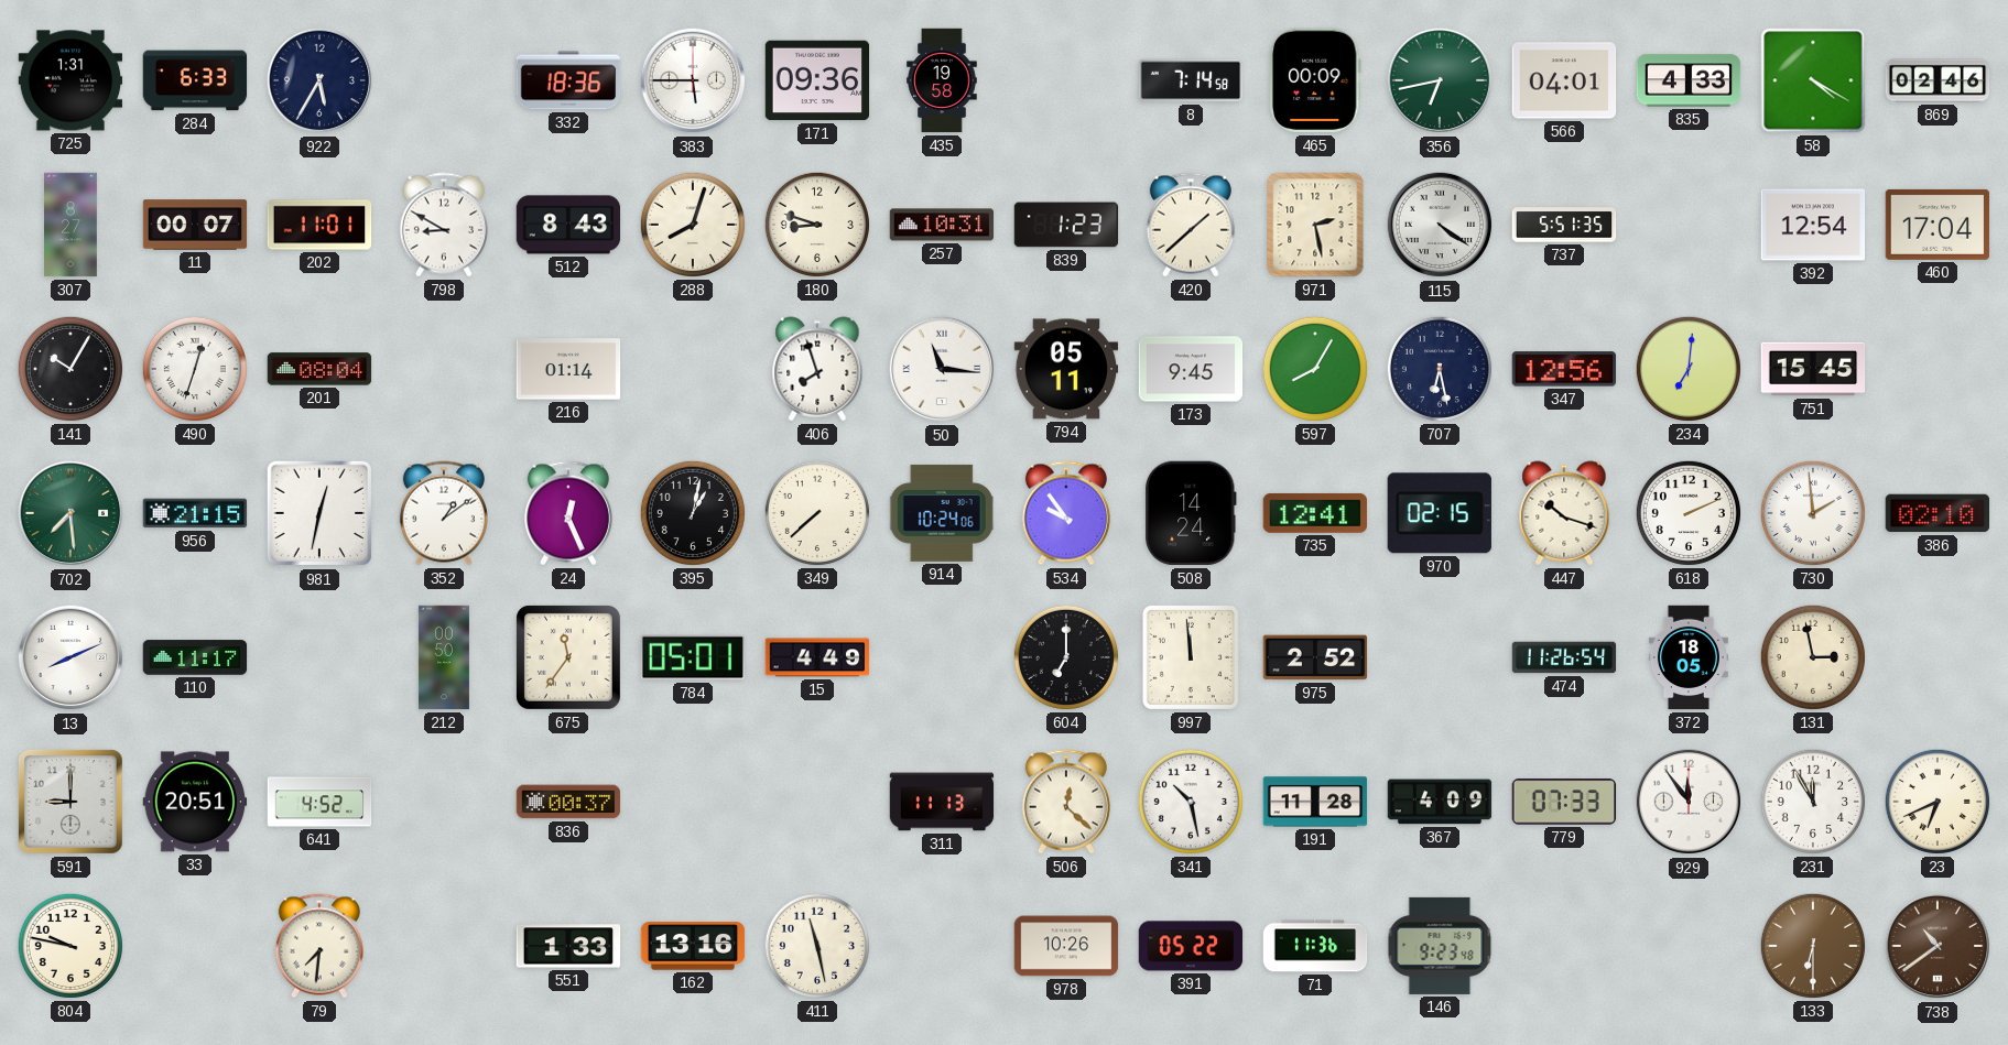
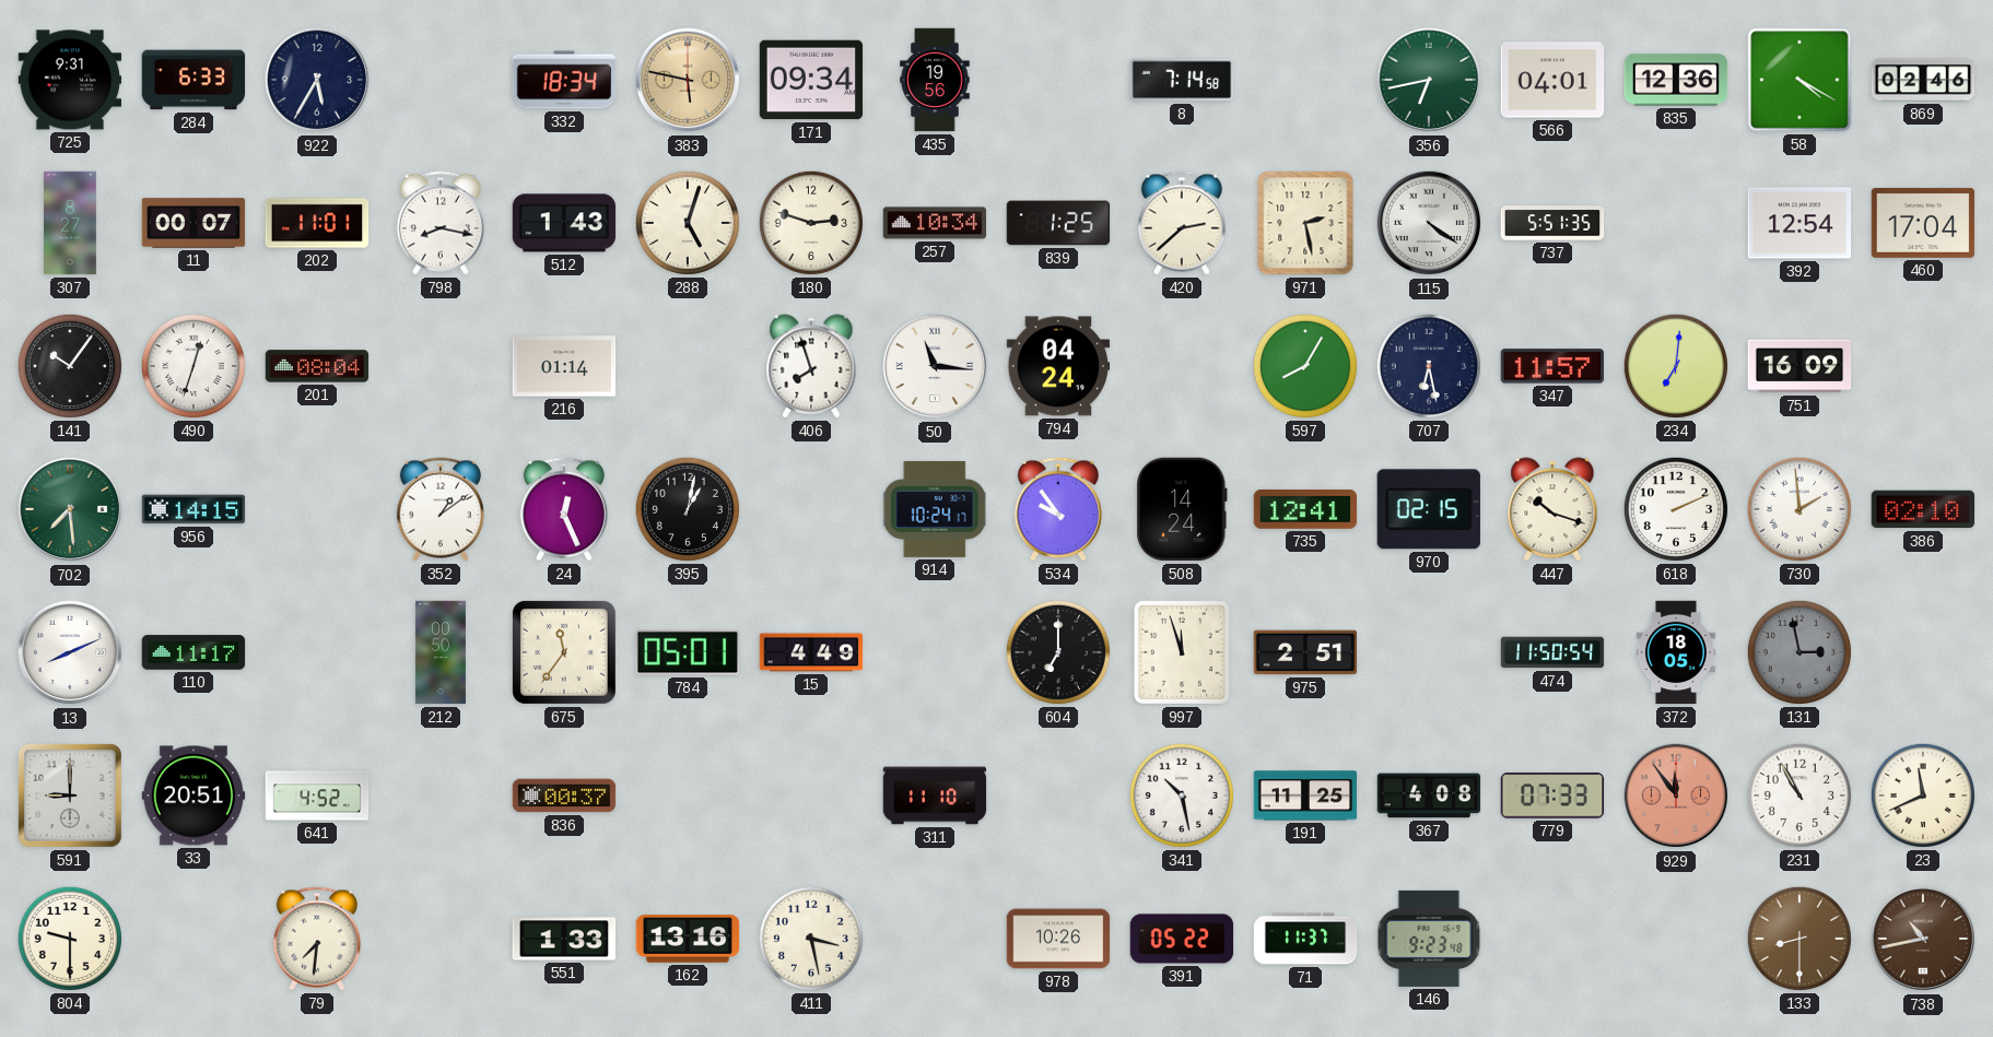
725: 1:31 -> 9:31 (70, 80)
332: 18:36 -> 18:34 (564, 80)
383: 5:45 -> 5:47 (688, 80)
383 dial: white -> champagne (688, 80)
171: 09:36 -> 09:34 (811, 80)
435: 19:58 -> 19:56 (935, 80)
465: 00:09 -> none (1315, 80)
835: 4:33 -> 12:36 (1676, 80)
798: 8:50 -> 8:17 (441, 223)
512: 8:43 -> 1:43 (564, 223)
288: 8:03 -> 5:03 (688, 223)
180: 8:48 -> 2:48 (811, 223)
257: 10:31 -> 10:34 (935, 223)
839: 1:23 -> 1:25 (1058, 223)
420: 1:38 -> 2:38 (1182, 223)
141: 10:05 -> 10:06 (70, 366)
794: 05:11 -> 04:24 (1058, 366)
173: 9:45 -> none (1191, 369)
347: 12:56 -> 11:57 (1552, 366)
751: 15:45 -> 16:09 (1799, 366)
956: 21:15 -> 14:15 (194, 509)
981: 12:32 -> none (319, 513)
349: 7:38 -> none (817, 513)
914: 10:24:06 -> 10:24:17 (935, 509)
997: 11:59 -> 11:57 (1182, 652)
975: 2:52 -> 2:51 (1305, 652)
474: 11:26 -> 11:50 (1552, 652)
131 dial: cream -> grey (1799, 652)
311: 11:13 -> 11:10 (935, 796)
506: 12:22 -> none (1066, 802)
191: 11:28 -> 11:25 (1305, 796)
367: 4:09 -> 4:08 (1429, 796)
929 dial: white -> salmon (1676, 796)
231: 11:55 -> 10:55 (1799, 796)
23: 6:41 -> 11:41 (1923, 796)
804: 9:47 -> 9:30 (70, 939)
411: 11:28 -> 3:28 (811, 939)
71: 11:36 -> 11:37 (1305, 939)
133: 6:30 -> 8:30 (1799, 939)
738: 10:39 -> 10:43 (1923, 939)
